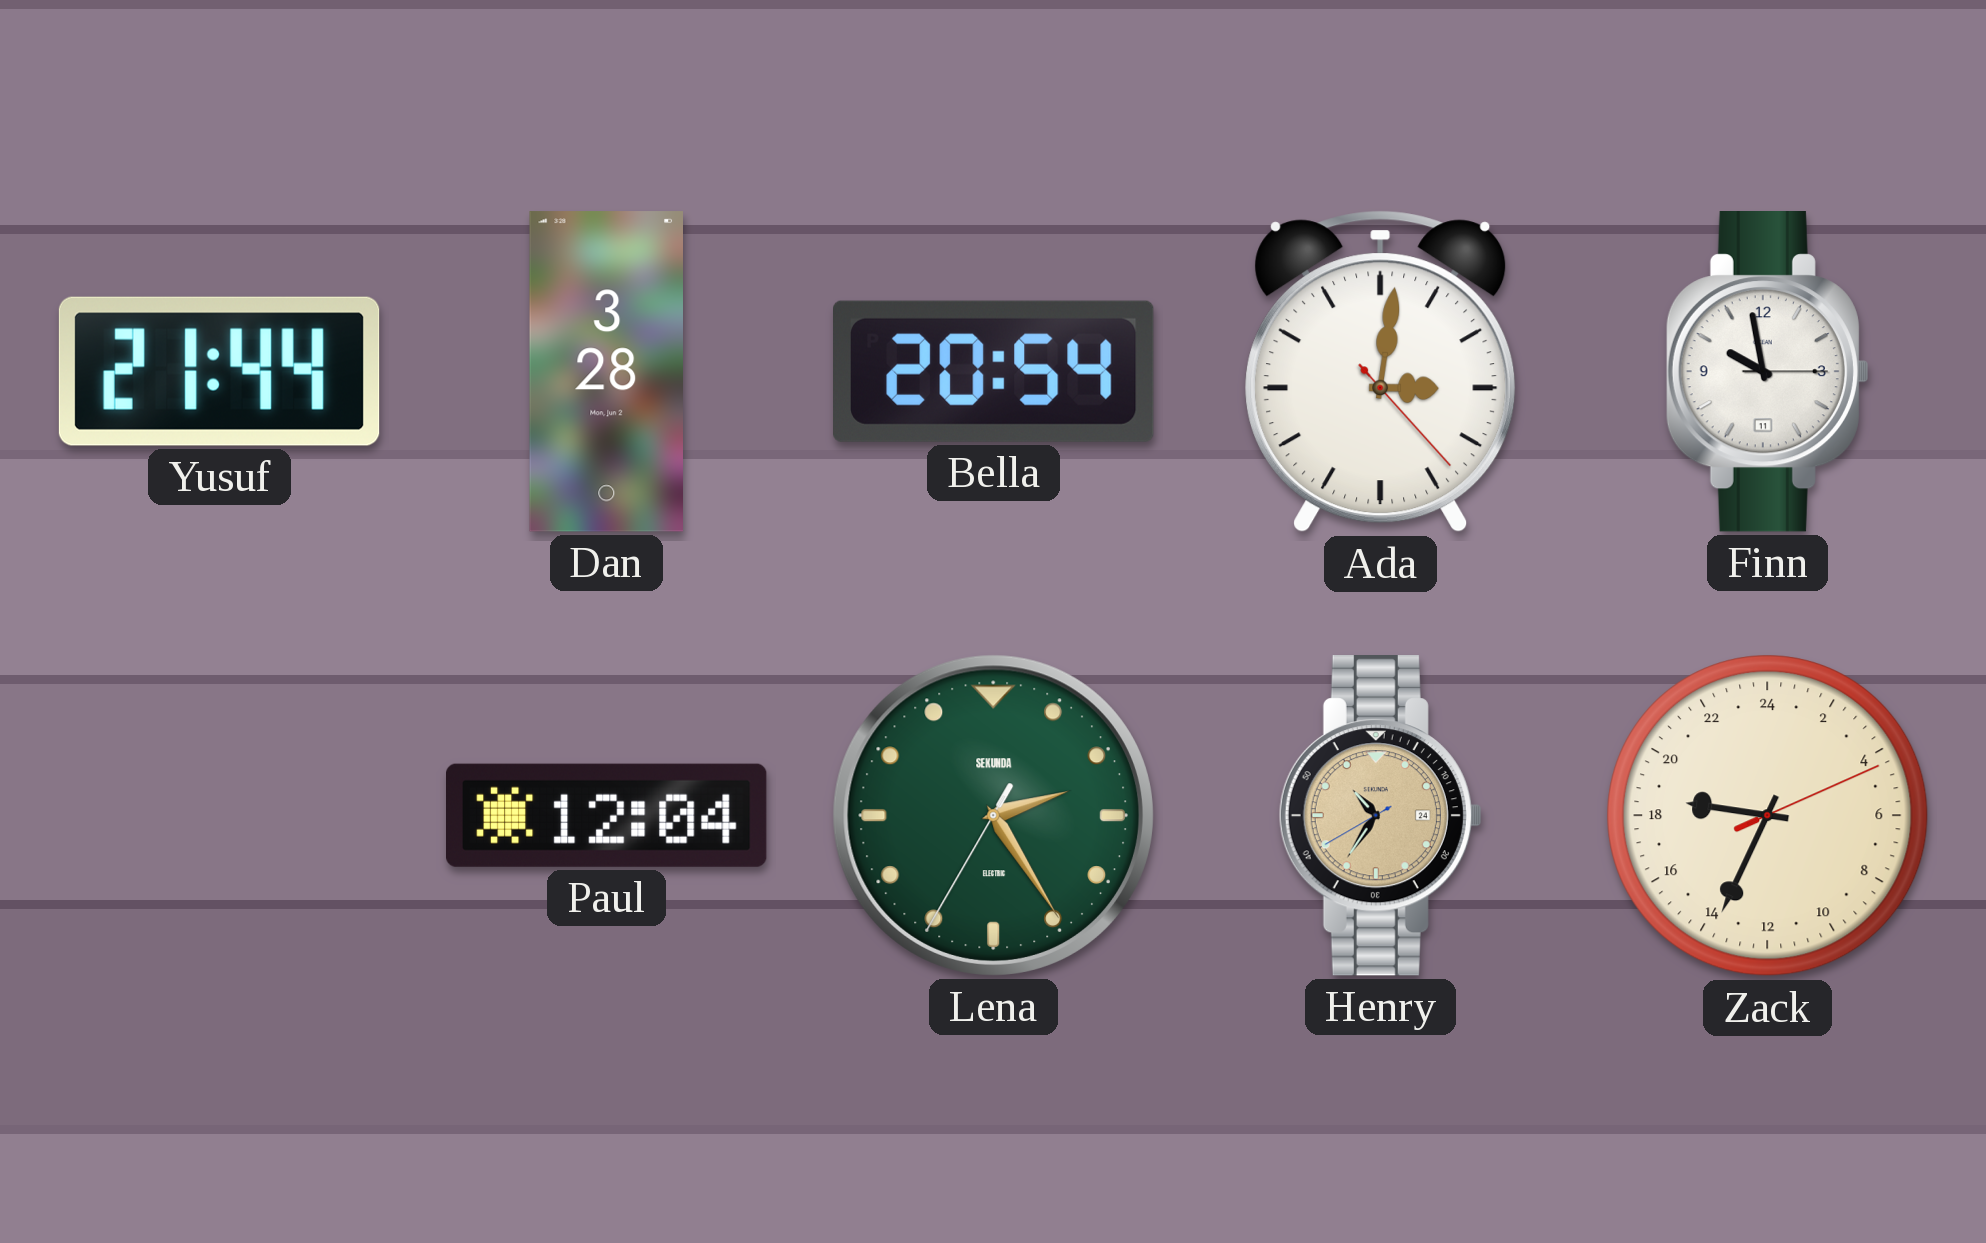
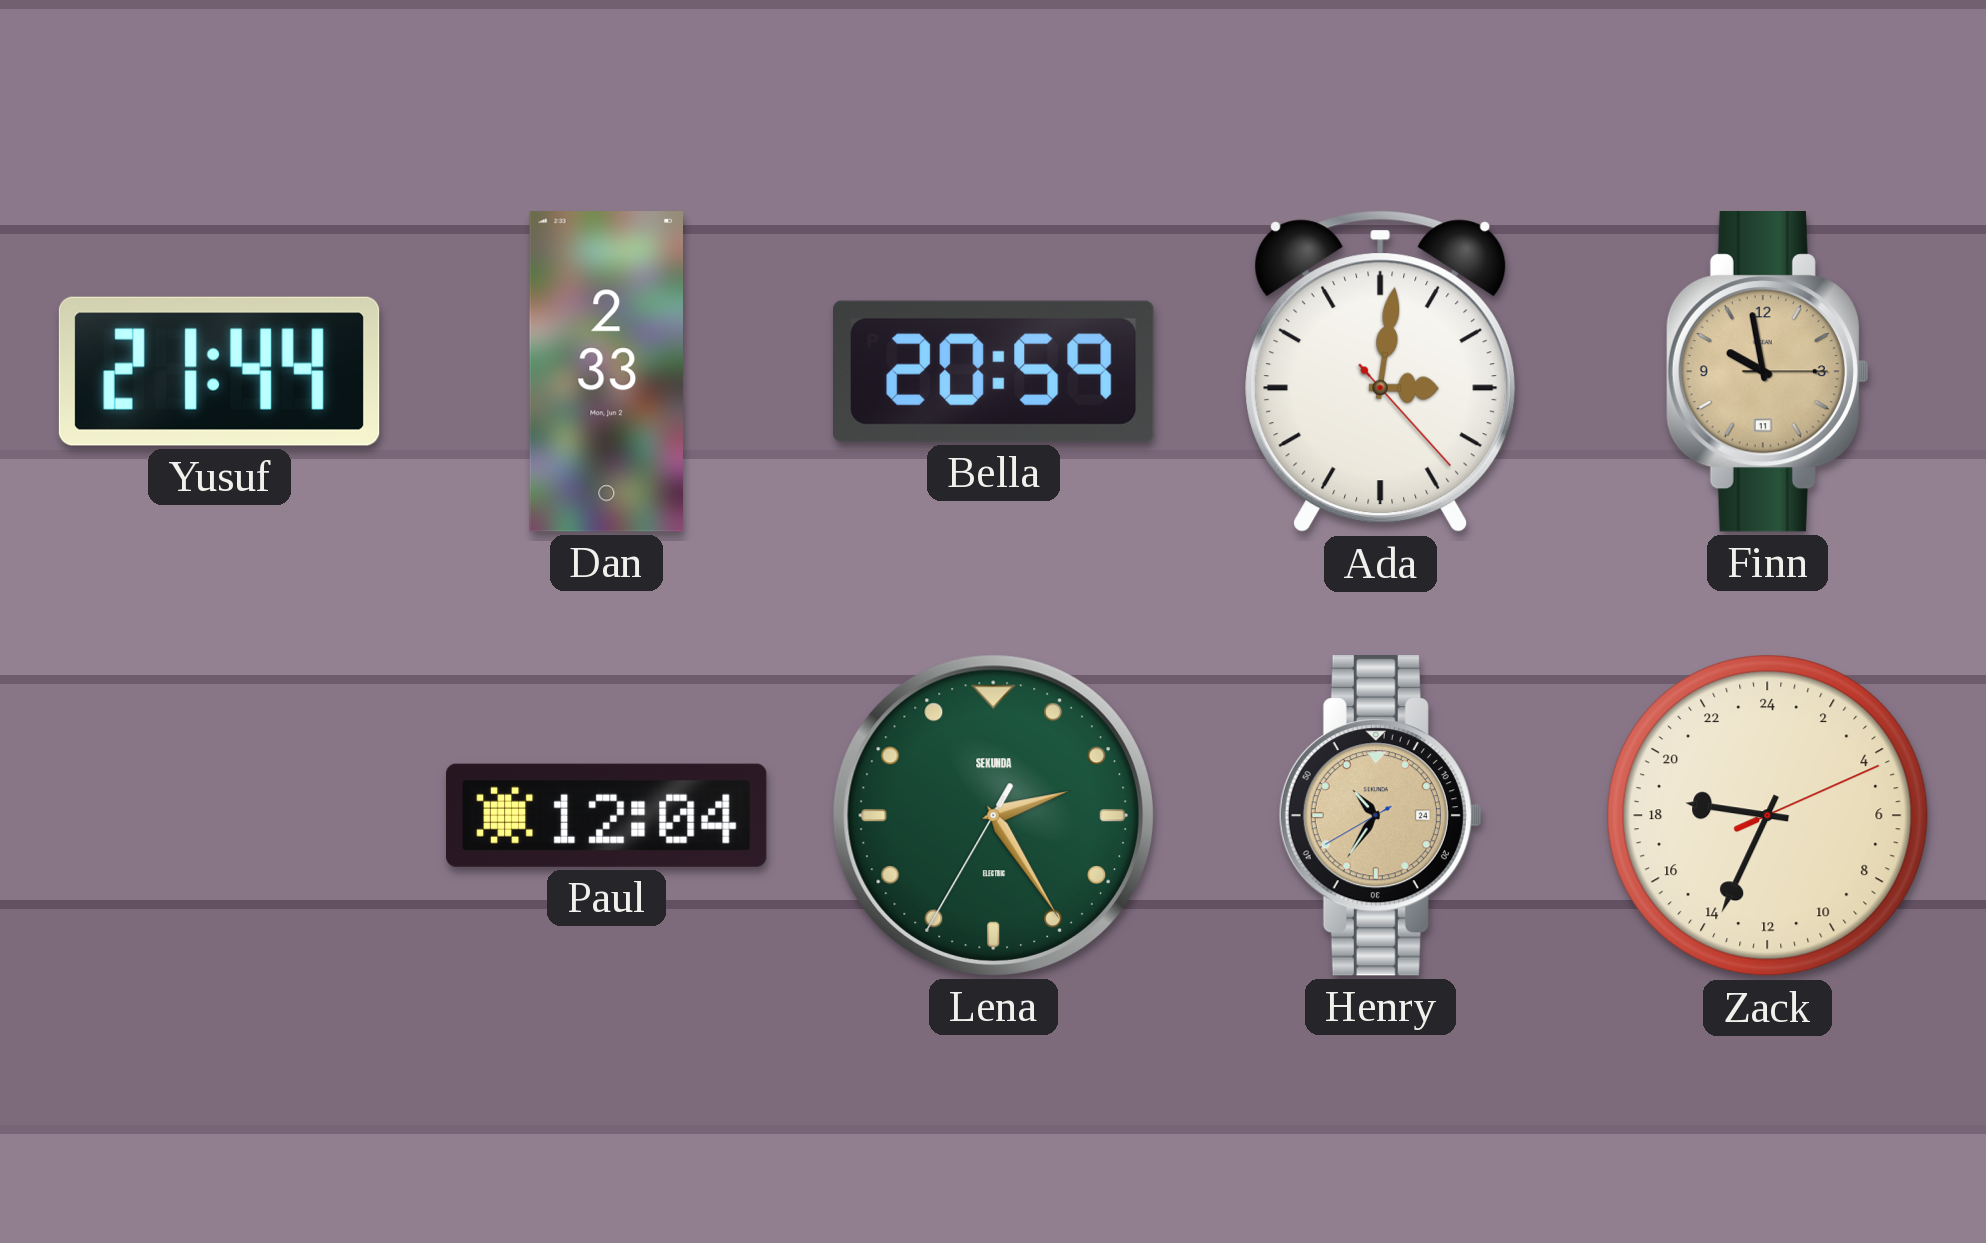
Dan: 3:28 -> 2:33 (606, 372)
Bella: 20:54 -> 20:59 (994, 371)
Finn dial: white -> champagne (1767, 372)
